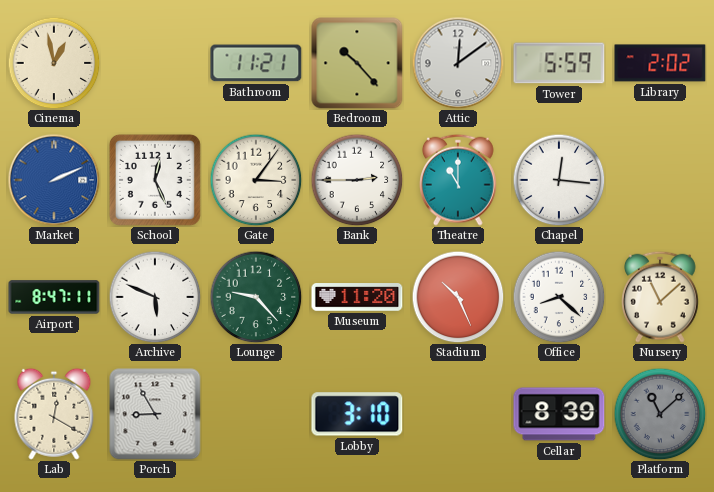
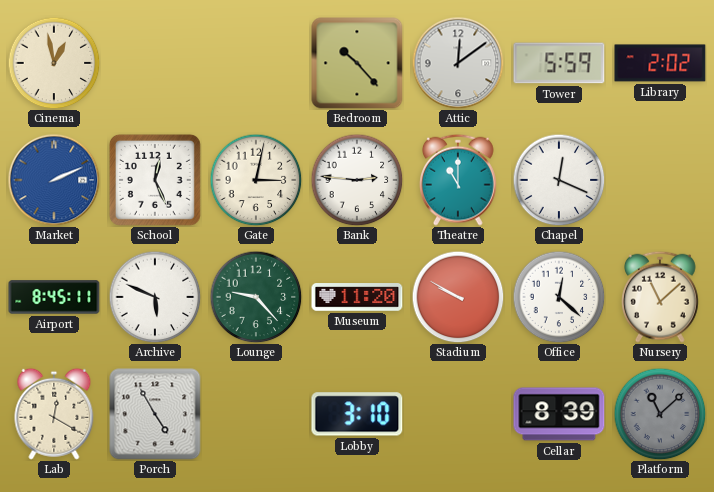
Bathroom: 11:21 -> none (256, 63)
Gate: 3:06 -> 3:02 (256, 180)
Bank: 2:45 -> 2:46 (357, 180)
Chapel: 12:16 -> 12:19 (559, 180)
Airport: 8:47 -> 8:45 (54, 297)
Stadium: 10:26 -> 9:50 (458, 297)
Office: 8:22 -> 12:22 (559, 297)
Porch: 8:55 -> 4:55 (155, 414)
